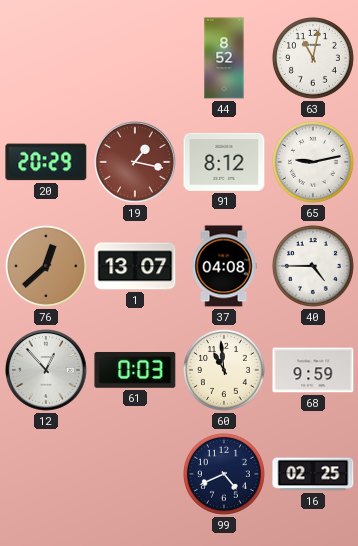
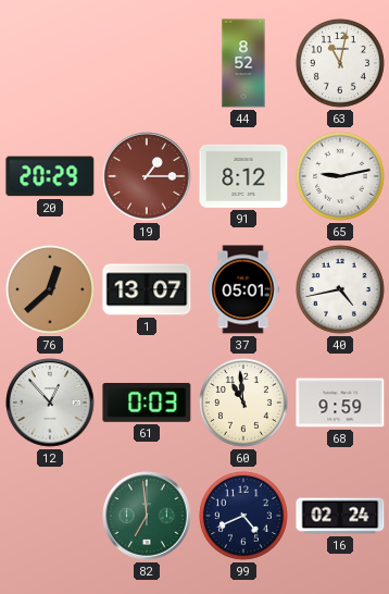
19: 1:17 -> 1:15 (147, 176)
37: 04:08 -> 05:01 (243, 289)
40: 4:45 -> 4:43 (340, 289)
82: none -> 6:59 (147, 516)
16: 02:25 -> 02:24 (340, 516)
